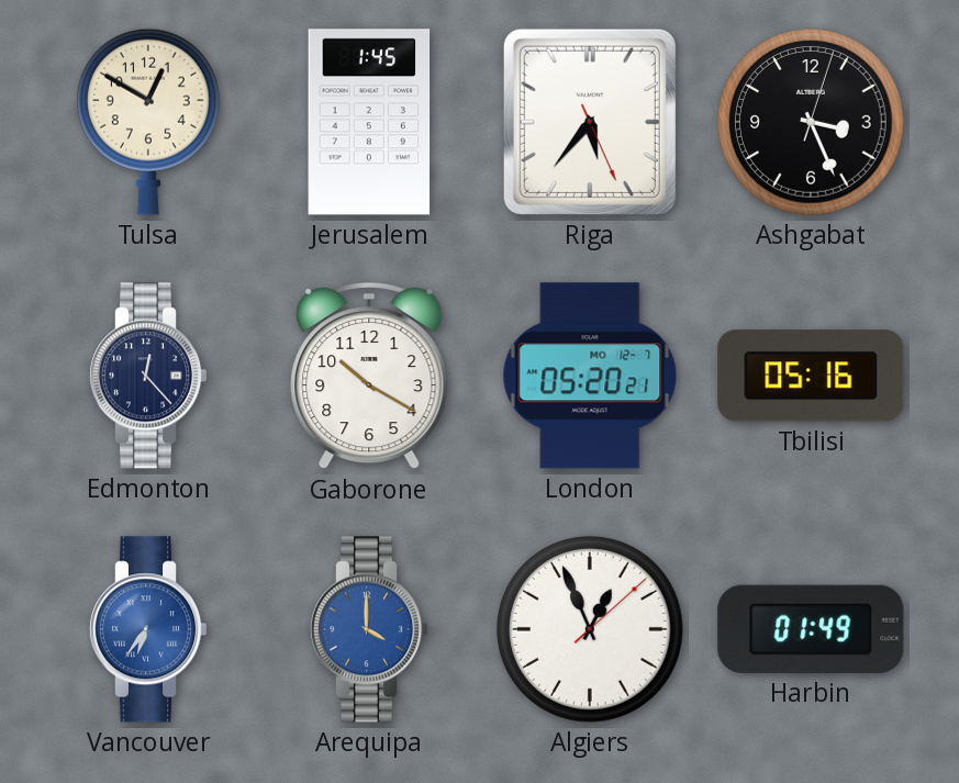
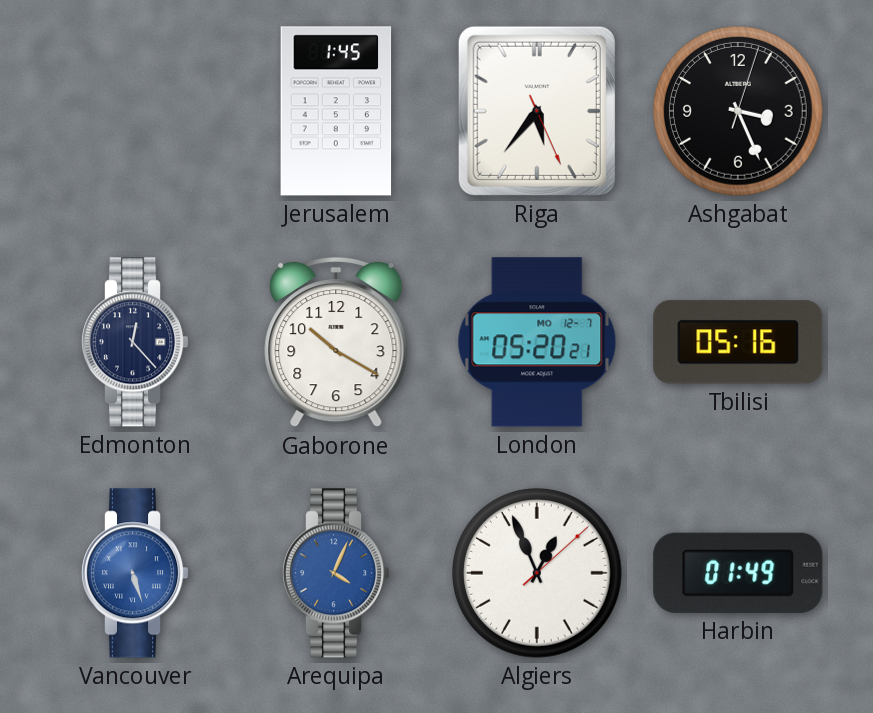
Tulsa: 12:50 -> none (148, 122)
Vancouver: 6:36 -> 5:27 (135, 573)
Arequipa: 4:00 -> 4:04 (336, 573)
